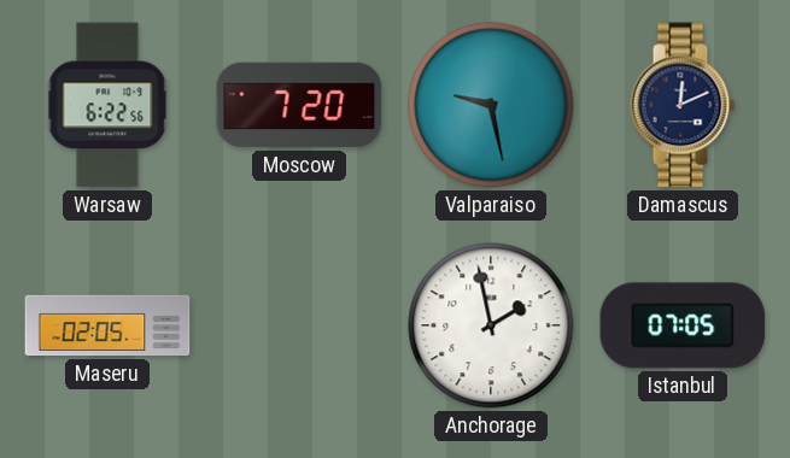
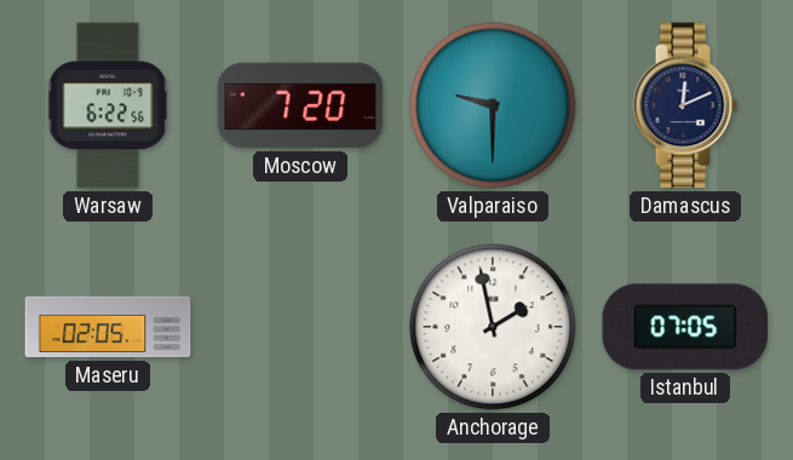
Valparaiso: 9:28 -> 9:30 (493, 105)
